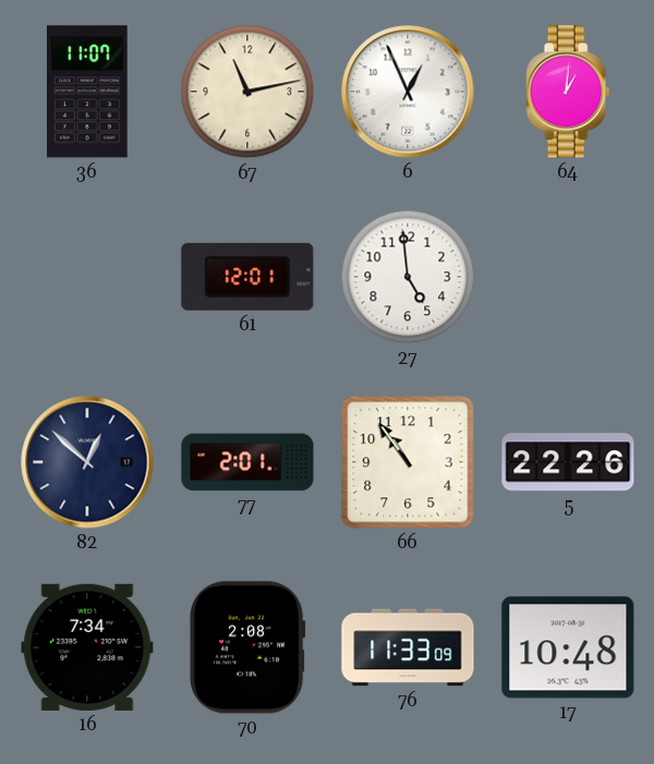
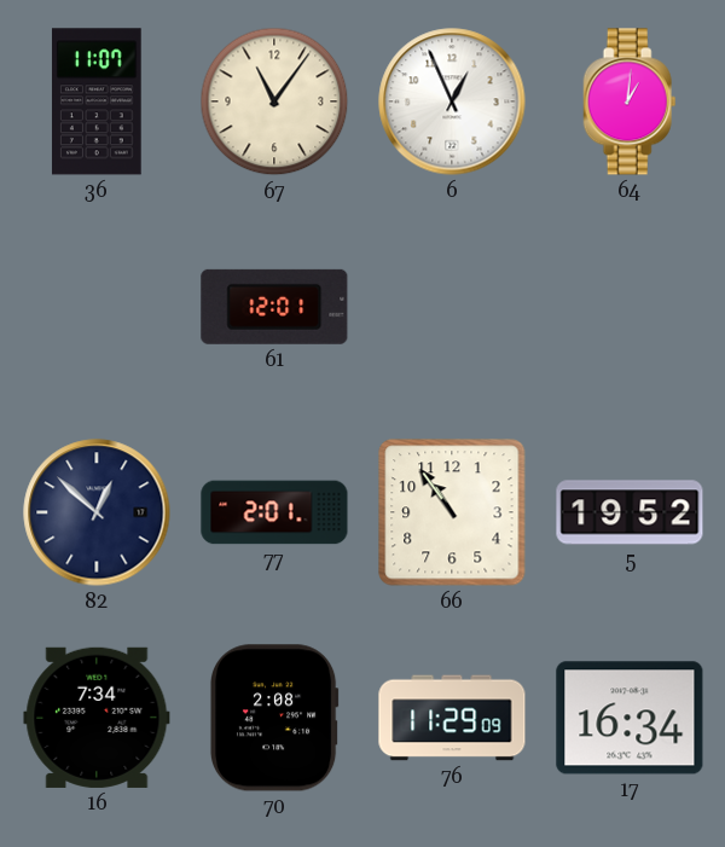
67: 11:13 -> 11:06 (274, 101)
27: 4:59 -> none (408, 277)
5: 22:26 -> 19:52 (630, 512)
76: 11:33 -> 11:29 (452, 718)
17: 10:48 -> 16:34 (630, 718)
